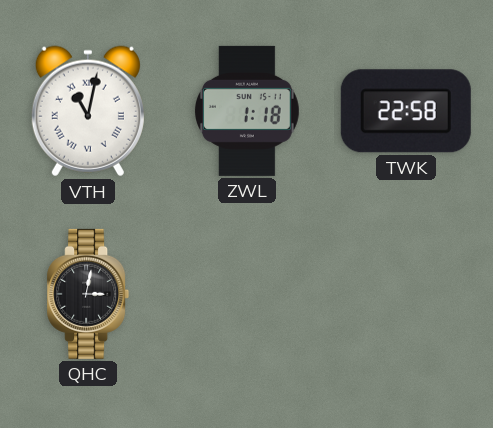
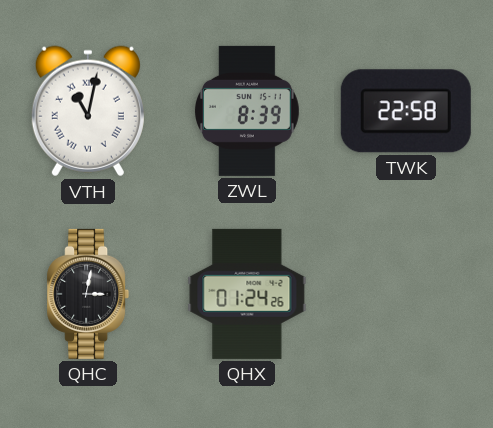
ZWL: 1:18 -> 8:39 (247, 111)
QHX: none -> 01:24 (247, 294)
